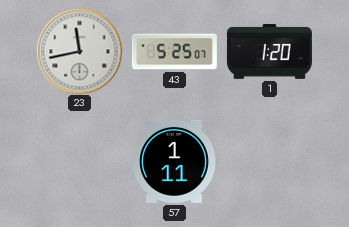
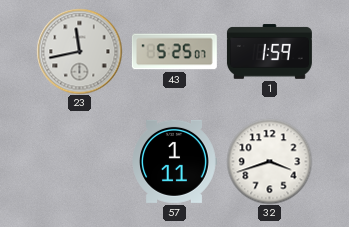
1: 1:20 -> 1:59 (269, 52)
32: none -> 3:42 (269, 161)
